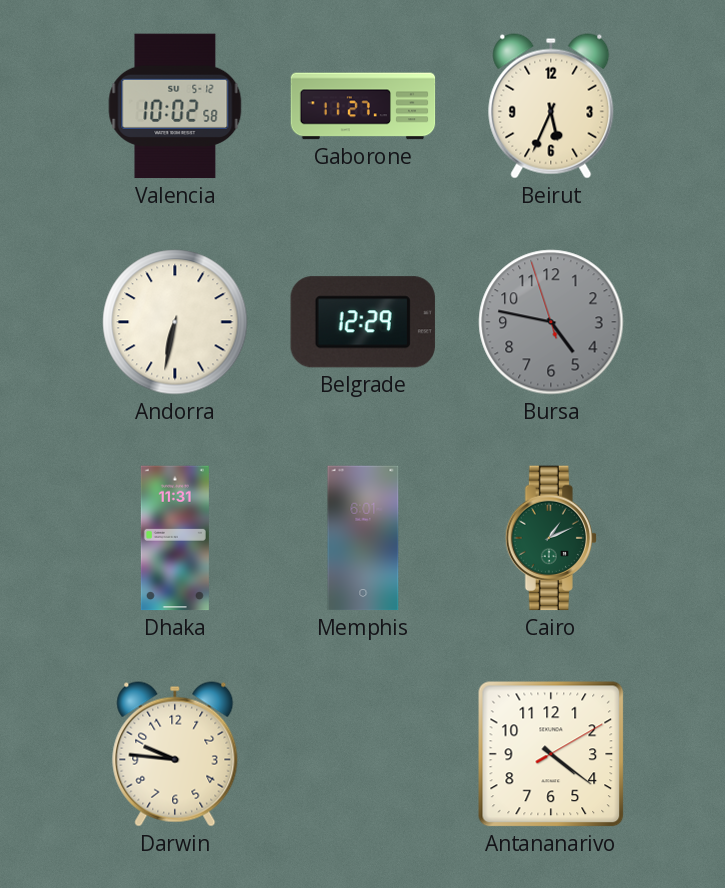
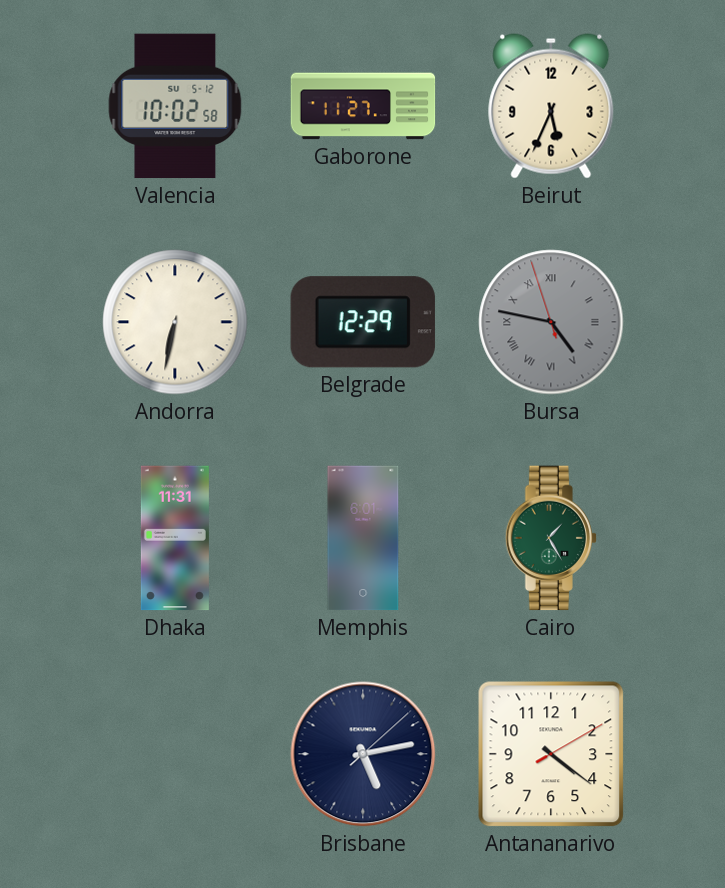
Bursa numerals: Arabic -> Roman (551, 322)
Cairo: 1:11 -> 1:25 (551, 538)
Darwin: 9:46 -> none (175, 754)
Brisbane: none -> 5:13 (363, 754)
